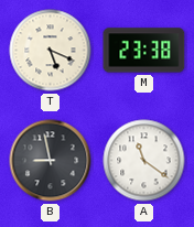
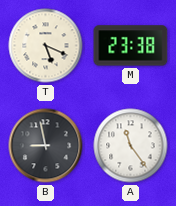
A: 11:21 -> 11:24 (131, 146)
